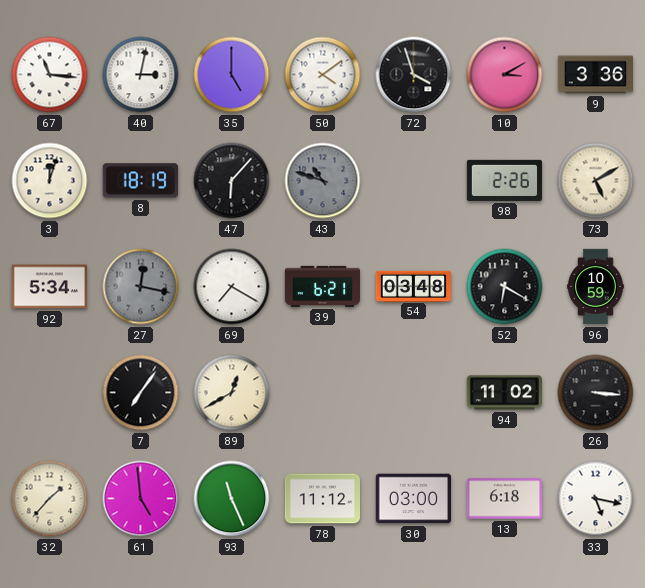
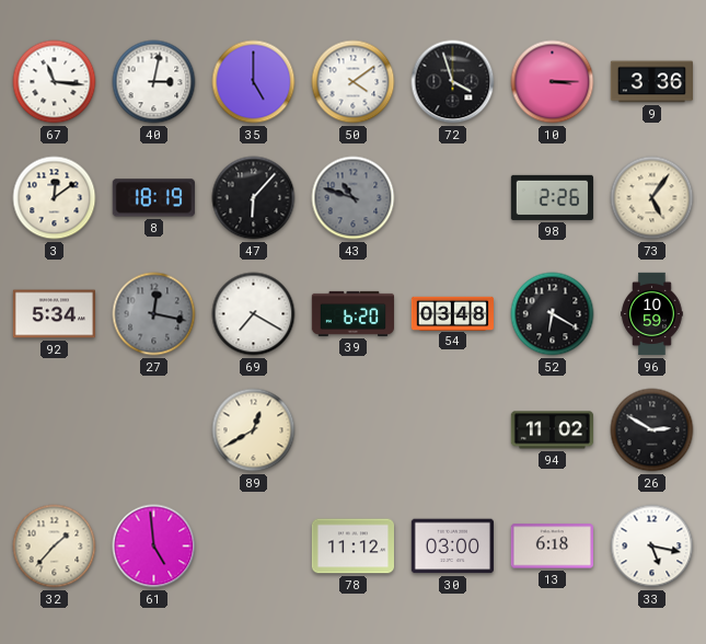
10: 3:10 -> 3:15 (553, 82)
3: 12:03 -> 12:09 (55, 198)
73: 5:10 -> 5:06 (652, 198)
39: 6:21 -> 6:20 (352, 313)
7: 7:06 -> none (141, 393)
26: 3:16 -> 2:50 (652, 430)
93: 11:26 -> none (232, 499)
